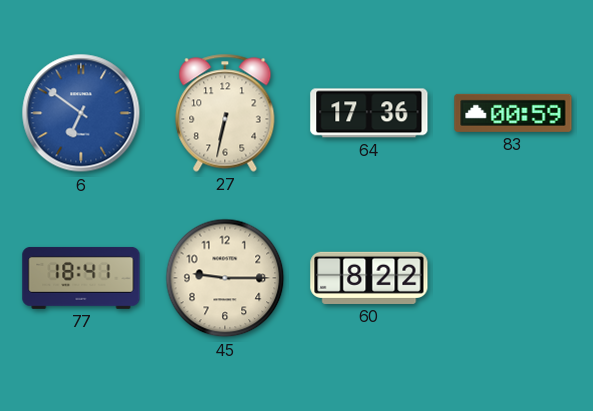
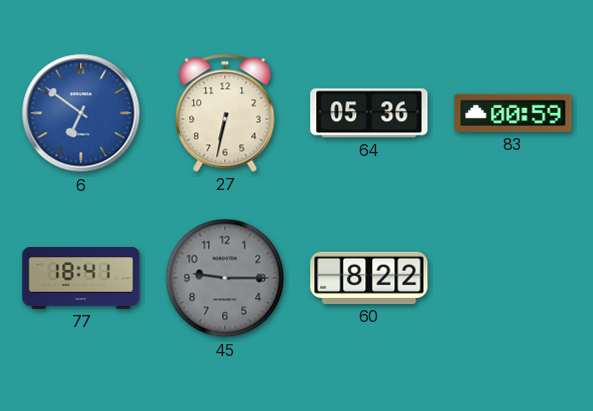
64: 17:36 -> 05:36 (369, 113)
45 dial: cream -> grey (225, 278)
